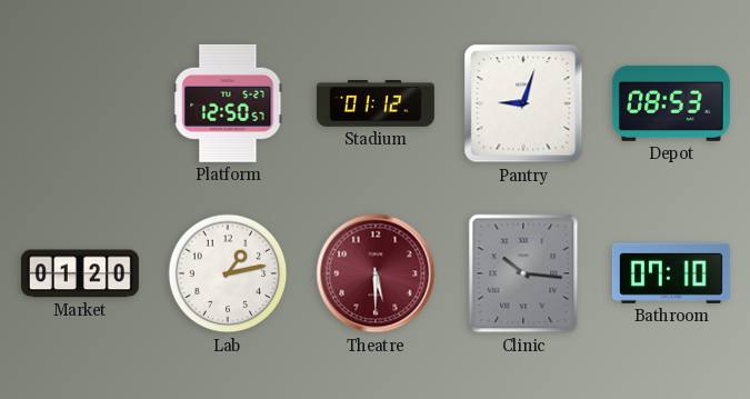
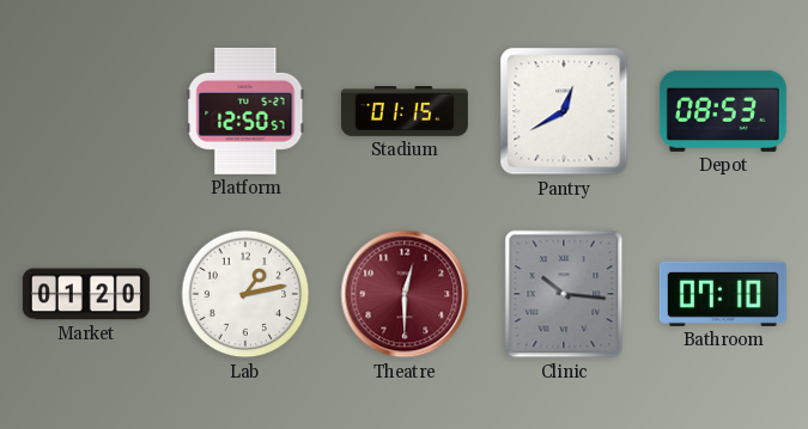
Stadium: 01:12 -> 01:15 (405, 111)
Pantry: 9:03 -> 12:40 (564, 111)
Theatre: 5:30 -> 12:30 (405, 294)
